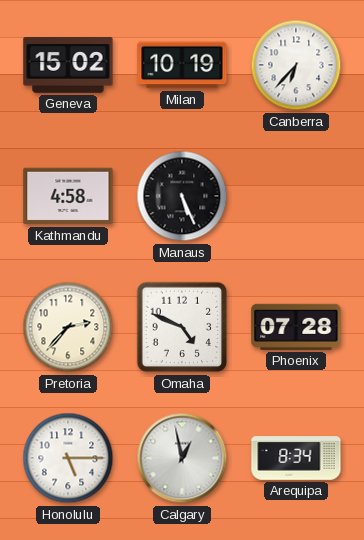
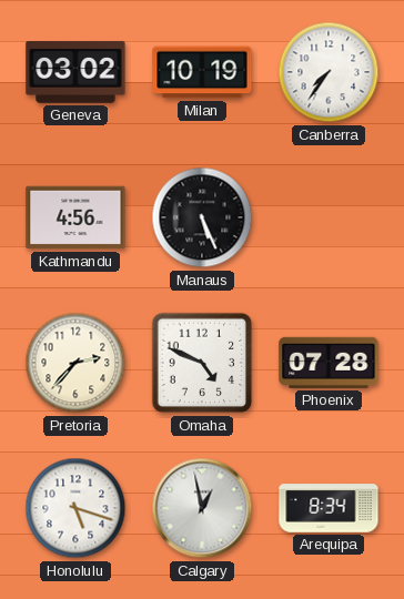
Geneva: 15:02 -> 03:02 (75, 72)
Canberra: 6:37 -> 7:36 (329, 72)
Kathmandu: 4:58 -> 4:56 (75, 217)
Honolulu: 5:15 -> 5:18 (75, 508)
